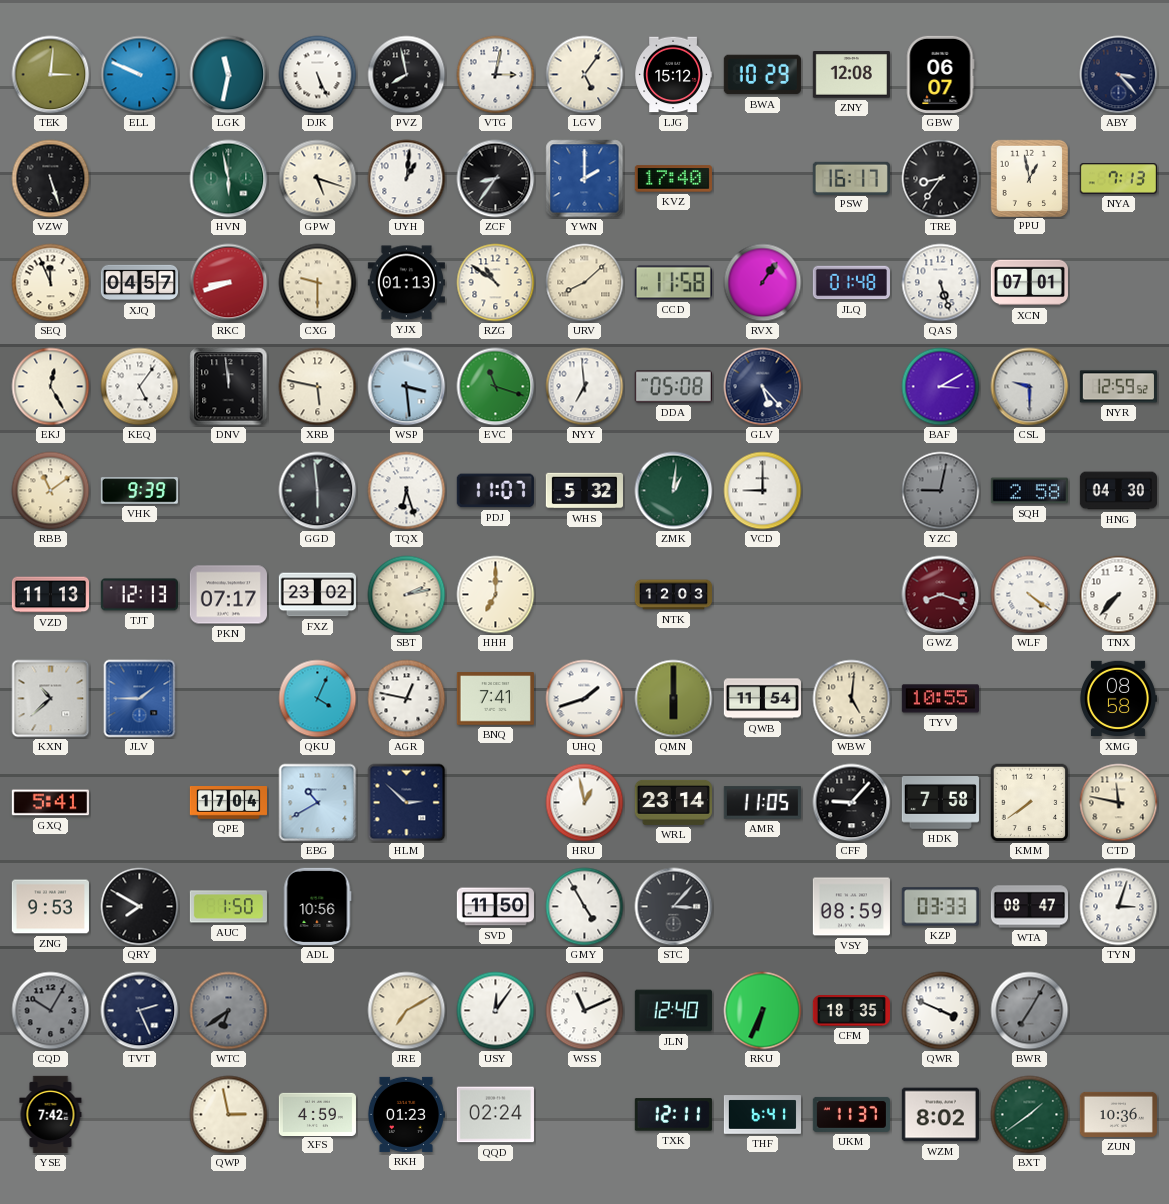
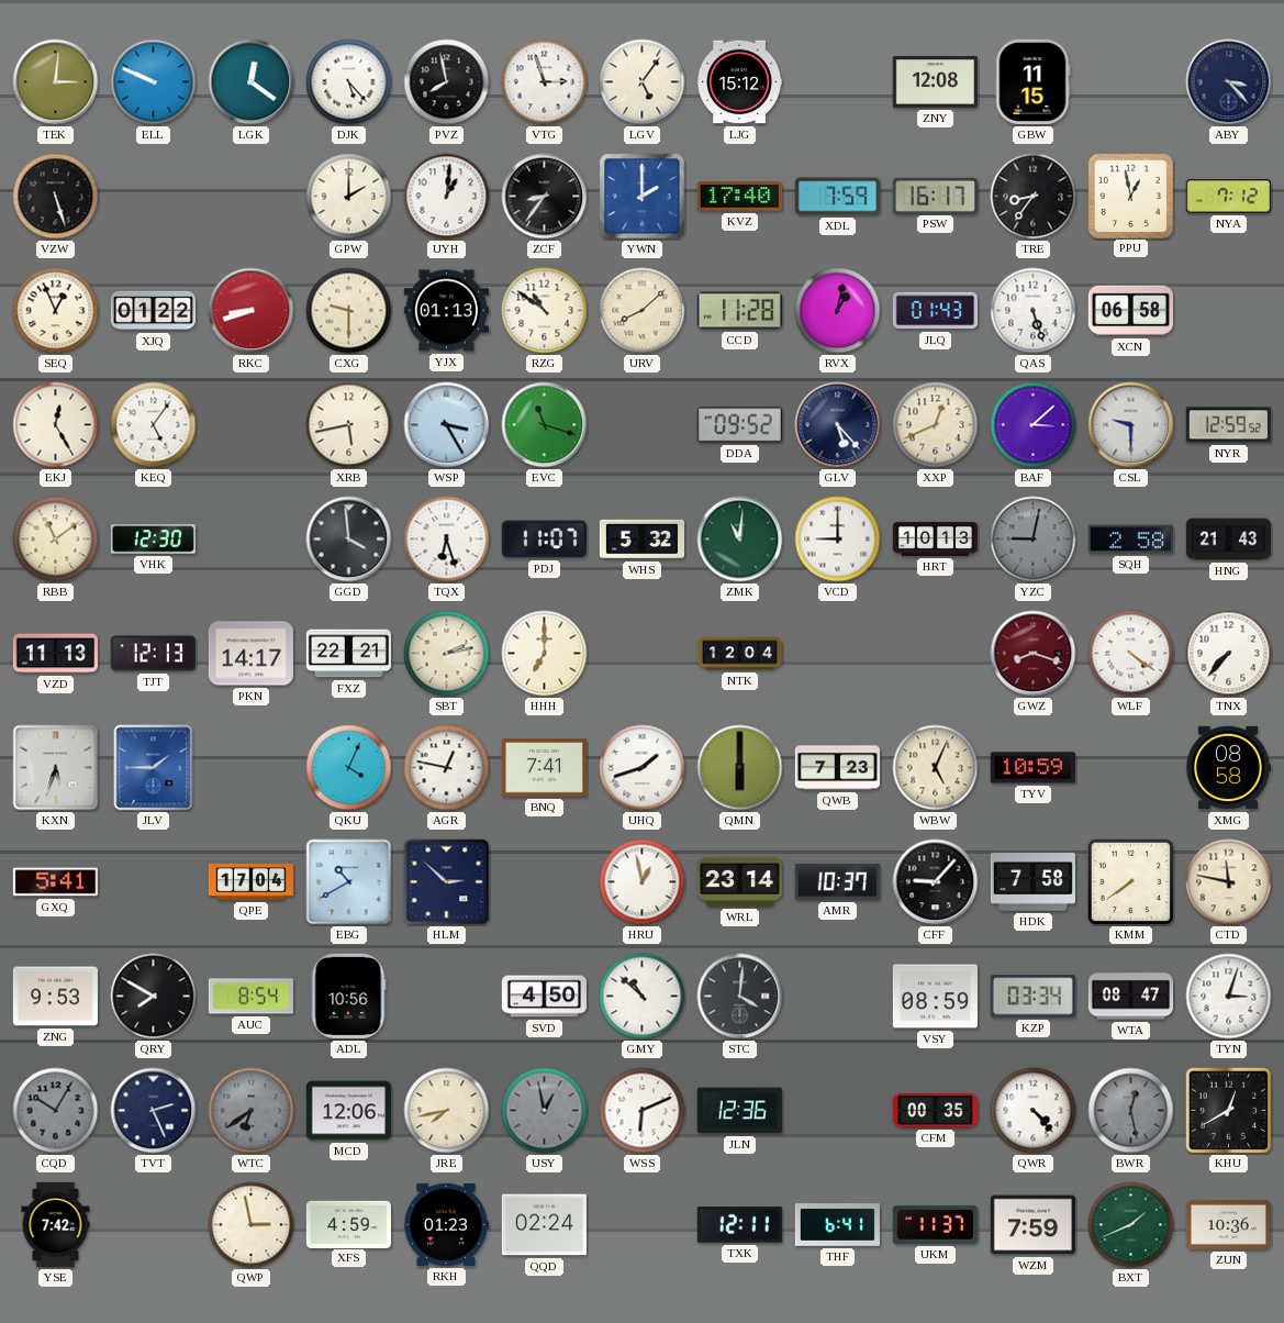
LGK: 11:32 -> 12:21 (252, 82)
DJK: 5:26 -> 5:23 (349, 82)
VTG: 3:02 -> 2:57 (545, 82)
BWA: 10:29 -> none (762, 75)
GBW: 06:07 -> 11:15 (1032, 81)
HVN: 5:58 -> none (229, 179)
GPW: 5:18 -> 2:00 (349, 197)
XDL: none -> 7:59 (837, 197)
NYA: 7:13 -> 7:12 (1228, 197)
SEQ: 11:56 -> 12:56 (56, 311)
XJQ: 04:57 -> 01:22 (153, 311)
CCD: 11:58 -> 11:28 (739, 311)
RVX: 1:06 -> 1:02 (838, 311)
JLQ: 01:48 -> 01:43 (935, 311)
XCN: 07:01 -> 06:58 (1130, 311)
DNV: 11:59 -> none (229, 387)
XRB: 5:47 -> 5:43 (349, 425)
WSP: 3:29 -> 3:25 (447, 425)
NYY: 6:59 -> none (585, 387)
DDA: 05:08 -> 09:52 (739, 425)
XXP: none -> 12:41 (936, 425)
BAF: 3:10 -> 3:08 (1034, 425)
VHK: 9:39 -> 12:30 (153, 540)
GGD: 5:59 -> 3:59 (349, 540)
ZMK: 1:01 -> 11:01 (740, 540)
HRT: none -> 10:13 (935, 538)
HNG: 04:30 -> 21:43 (1228, 540)
PKN: 07:17 -> 14:17 (250, 654)
FXZ: 23:02 -> 22:21 (348, 654)
NTK: 12:03 -> 12:04 (739, 654)
KXN: 10:38 -> 5:33 (56, 768)
QWB: 11:54 -> 7:23 (837, 768)
WBW: 5:01 -> 5:04 (936, 768)
TYV: 10:55 -> 10:59 (1032, 768)
AMR: 11:05 -> 10:37 (837, 882)
AUC: 1:50 -> 8:54 (250, 997)
SVD: 11:50 -> 4:50 (544, 997)
GMY: 4:55 -> 10:52 (643, 997)
STC: 3:07 -> 4:01 (740, 997)
KZP: 03:33 -> 03:34 (1032, 997)
MCD: none -> 12:06 (348, 1111)
JRE: 7:10 -> 7:43 (447, 1111)
USY: 12:06 -> 12:58 (545, 1111)
USY dial: white -> grey (545, 1111)
WSS: 11:11 -> 6:11 (643, 1111)
JLN: 12:40 -> 12:36 (739, 1111)
RKU: 6:34 -> none (763, 1011)
CFM: 18:35 -> 00:35 (935, 1111)
QWR: 3:49 -> 4:23 (1034, 1111)
BWR: 7:05 -> 12:28 (1131, 1111)
KHU: none -> 12:40 (1229, 1111)
WZM: 8:02 -> 7:59 (1032, 1225)
BXT: 1:39 -> 1:41 (1131, 1225)
